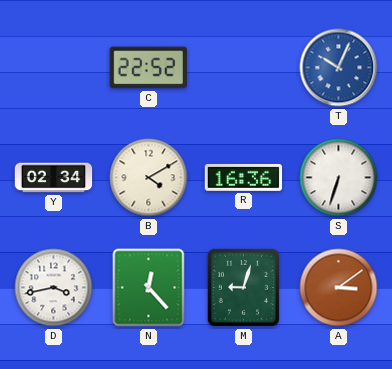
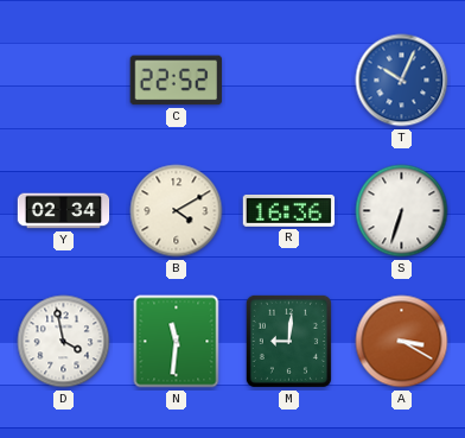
D: 3:43 -> 3:58 (64, 342)
N: 12:23 -> 11:31 (177, 342)
M: 9:03 -> 9:01 (288, 341)
A: 3:09 -> 3:20 (402, 342)
